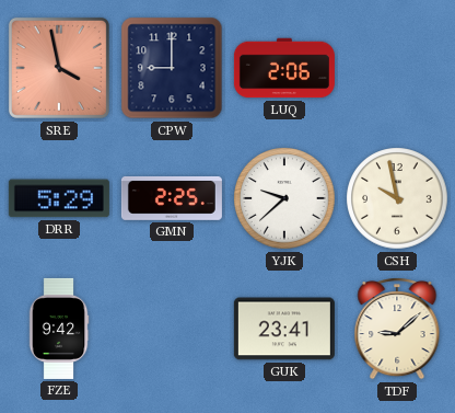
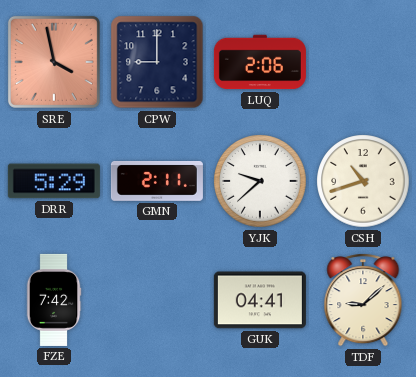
GMN: 2:25 -> 2:11 (157, 181)
CSH: 9:58 -> 10:42 (363, 181)
FZE: 9:42 -> 7:42 (54, 300)
GUK: 23:41 -> 04:41 (260, 300)
